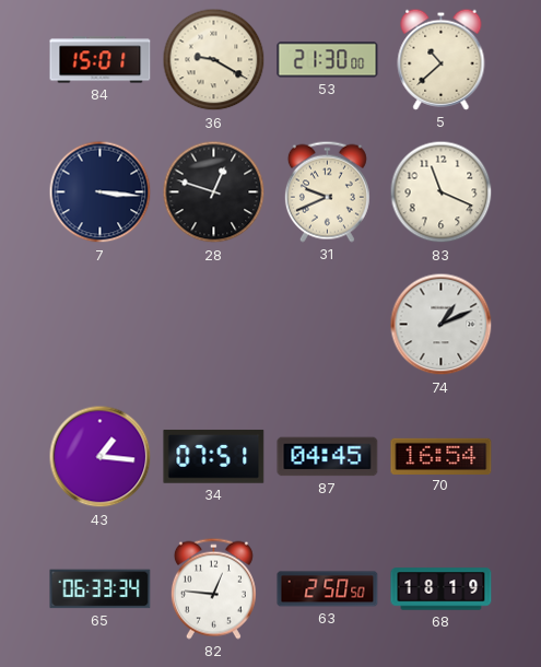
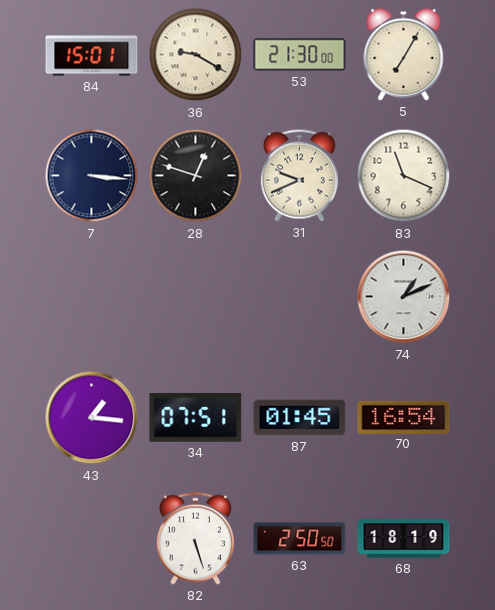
5: 10:38 -> 7:05 (404, 54)
87: 04:45 -> 01:45 (300, 418)
65: 06:33 -> none (101, 589)
82: 12:46 -> 5:27 (195, 538)
